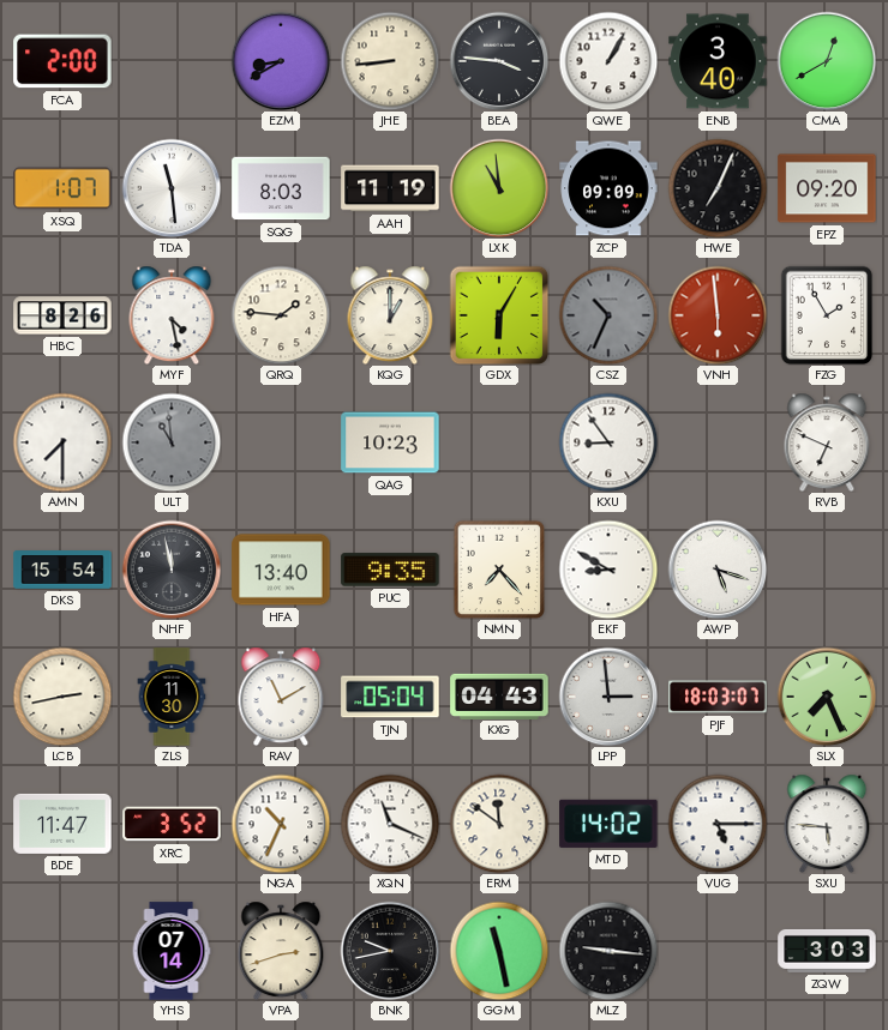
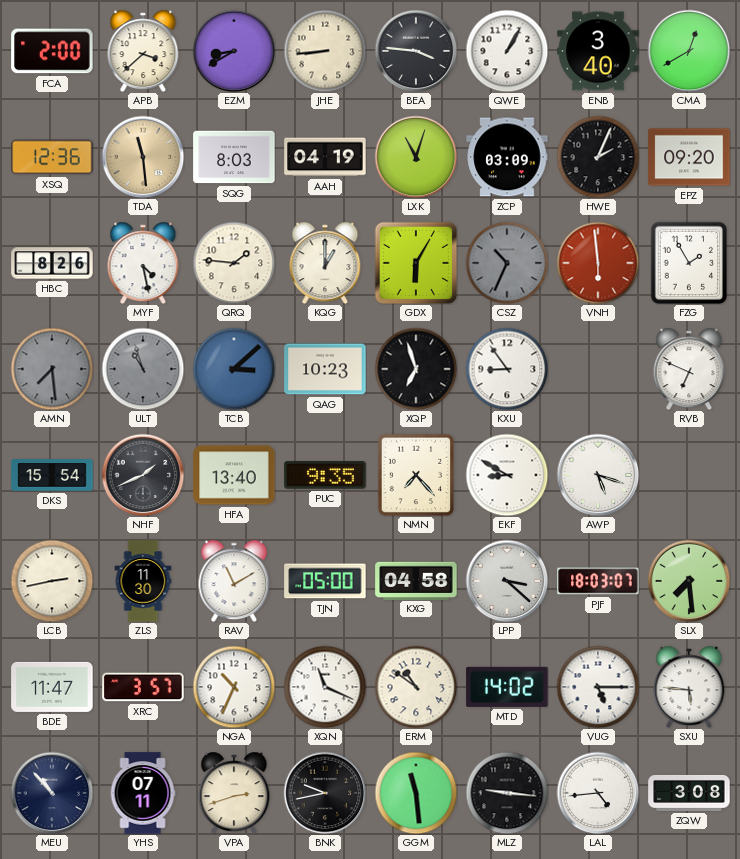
APB: none -> 3:38 (143, 51)
XSQ: 1:07 -> 12:36 (52, 157)
TDA dial: white -> champagne (143, 157)
AAH: 11:19 -> 04:19 (325, 157)
LXK: 10:59 -> 11:03 (416, 157)
ZCP: 09:09 -> 03:09 (507, 157)
HWE: 7:04 -> 2:04 (598, 157)
AMN: 7:30 -> 7:29 (52, 369)
AMN dial: white -> grey (52, 369)
ULT: 10:59 -> 10:57 (143, 369)
TCB: none -> 3:08 (234, 369)
XQP: none -> 6:57 (416, 369)
NHF: 11:58 -> 1:41 (143, 475)
TJN: 05:04 -> 05:00 (325, 581)
KXG: 04:43 -> 04:58 (416, 580)
LPP: 2:59 -> 3:22 (507, 581)
SLX: 7:26 -> 7:29 (689, 581)
XRC: 3:52 -> 3:57 (143, 687)
ERM: 11:51 -> 10:51 (416, 687)
MEU: none -> 10:53 (52, 793)
YHS: 07:14 -> 07:11 (143, 793)
GGM: 11:28 -> 11:29 (416, 793)
LAL: none -> 4:44 (598, 793)
ZQW: 3:03 -> 3:08 (689, 793)
